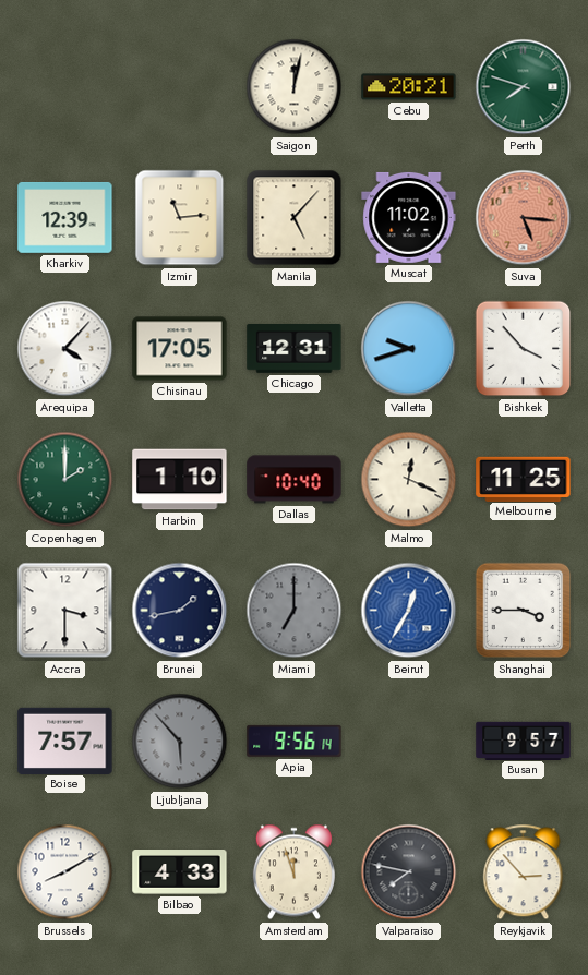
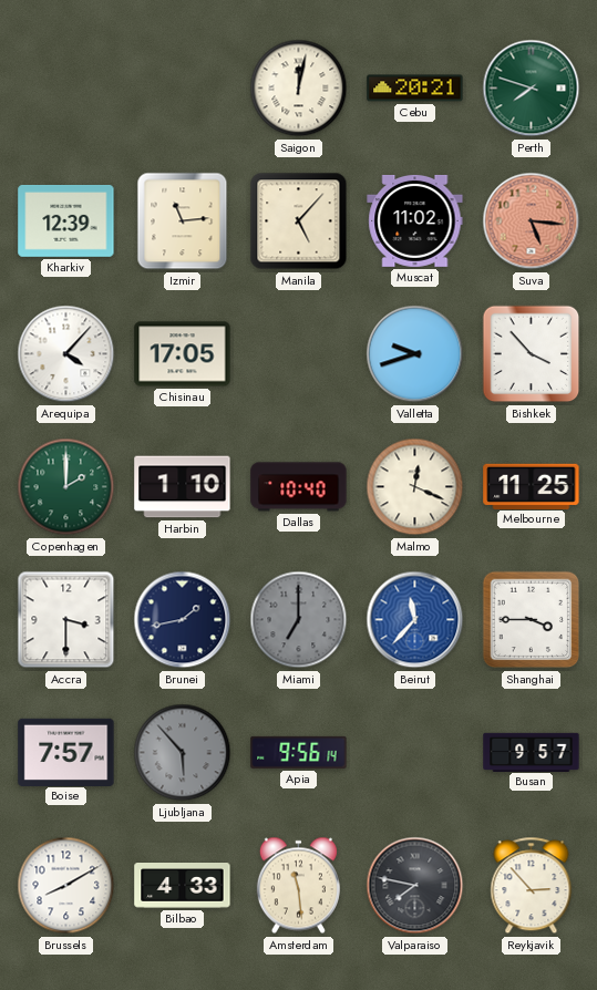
Chicago: 12:31 -> none (295, 349)
Beirut: 12:35 -> 11:37 (415, 620)
Amsterdam: 11:57 -> 11:29 (298, 886)
